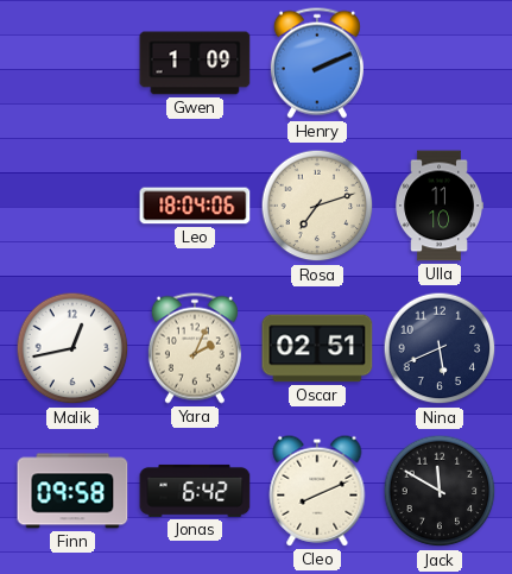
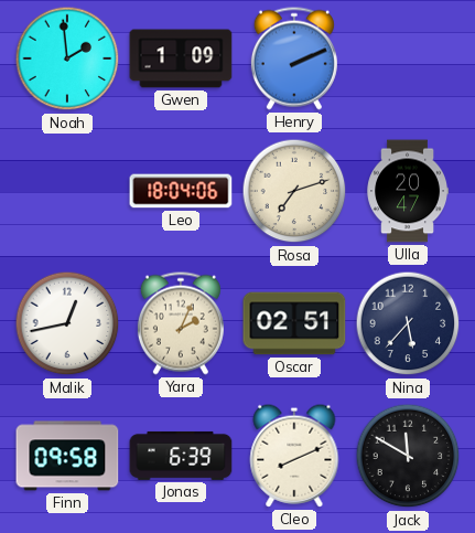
Noah: none -> 1:59 (67, 58)
Ulla: 11:10 -> 20:47 (407, 191)
Nina: 5:41 -> 5:37 (408, 323)
Jonas: 6:42 -> 6:39 (181, 456)
